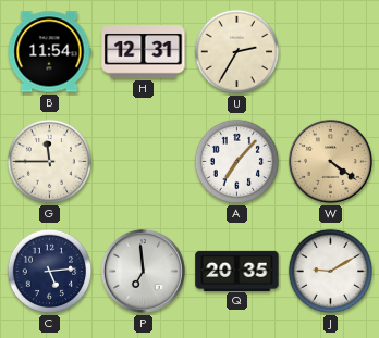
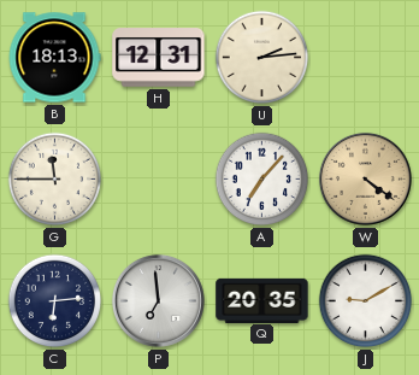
B: 11:54 -> 18:13 (54, 58)
U: 2:35 -> 2:14 (262, 58)
C: 5:14 -> 6:14 (55, 301)
